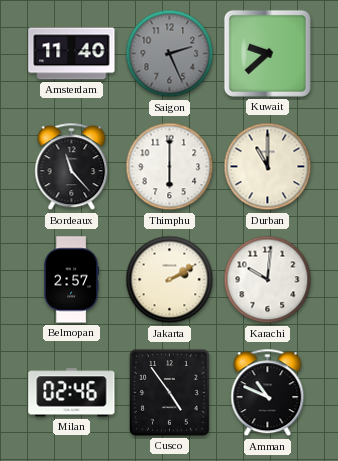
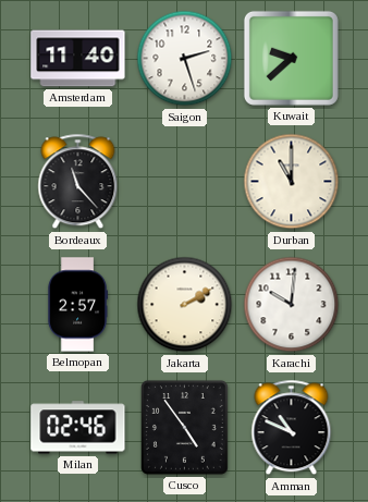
Saigon: 2:26 -> 2:27 (185, 59)
Saigon dial: grey -> white (185, 59)
Thimphu: 6:00 -> none (170, 167)
